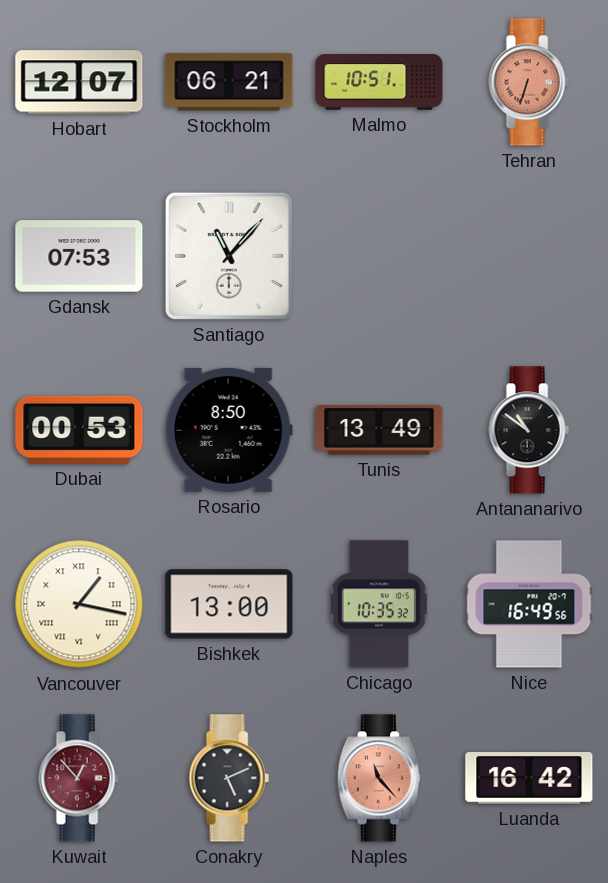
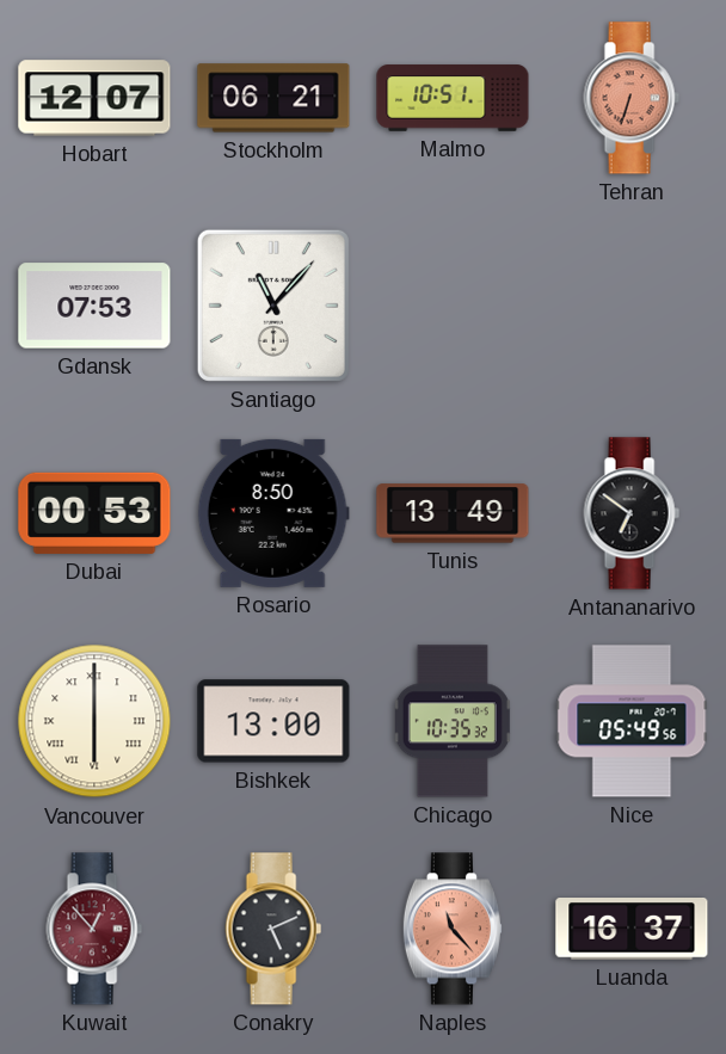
Antananarivo: 10:51 -> 6:51 (632, 513)
Vancouver: 1:17 -> 6:00 (94, 721)
Nice: 16:49 -> 05:49 (632, 721)
Luanda: 16:42 -> 16:37 (632, 930)
